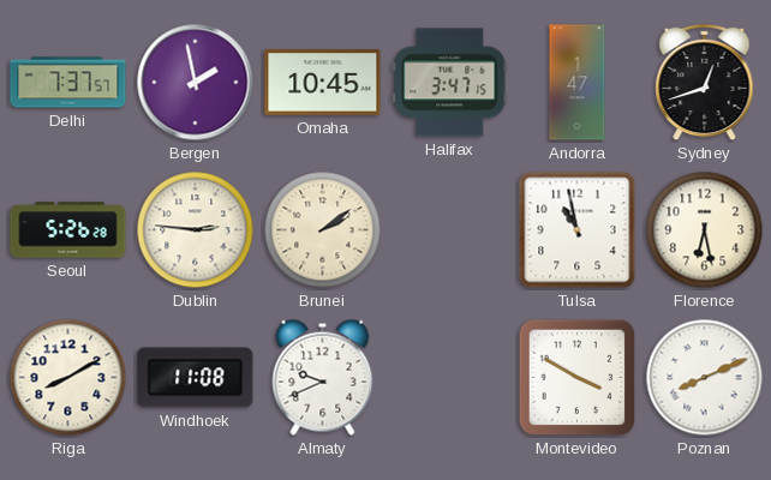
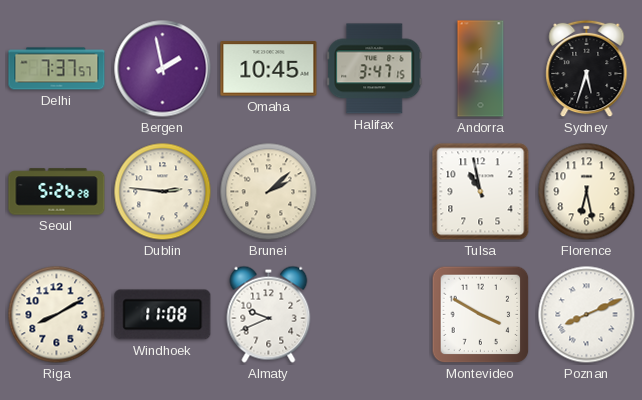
Sydney: 12:42 -> 5:33 (587, 69)
Brunei: 2:09 -> 2:08 (269, 192)
